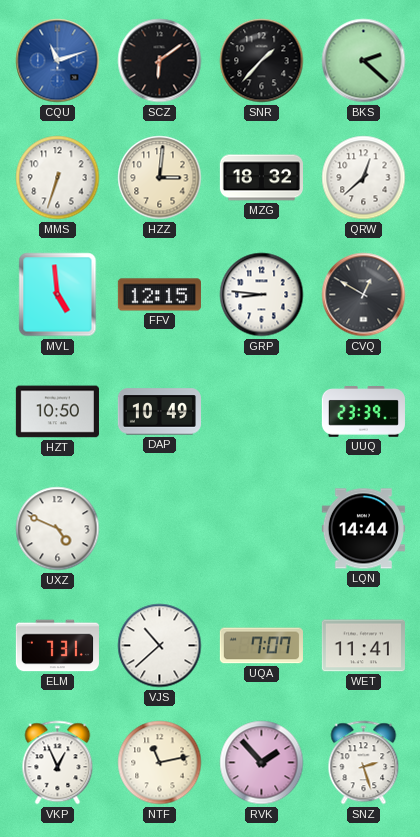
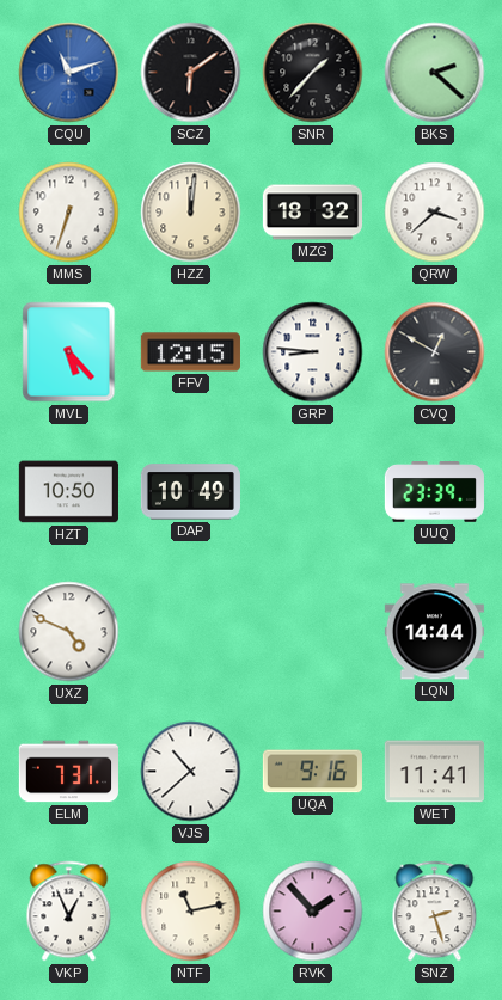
HZZ: 3:01 -> 12:01 (191, 213)
QRW: 12:38 -> 3:38 (435, 213)
MVL: 4:59 -> 5:23 (69, 352)
UQA: 7:07 -> 9:16 (312, 772)
